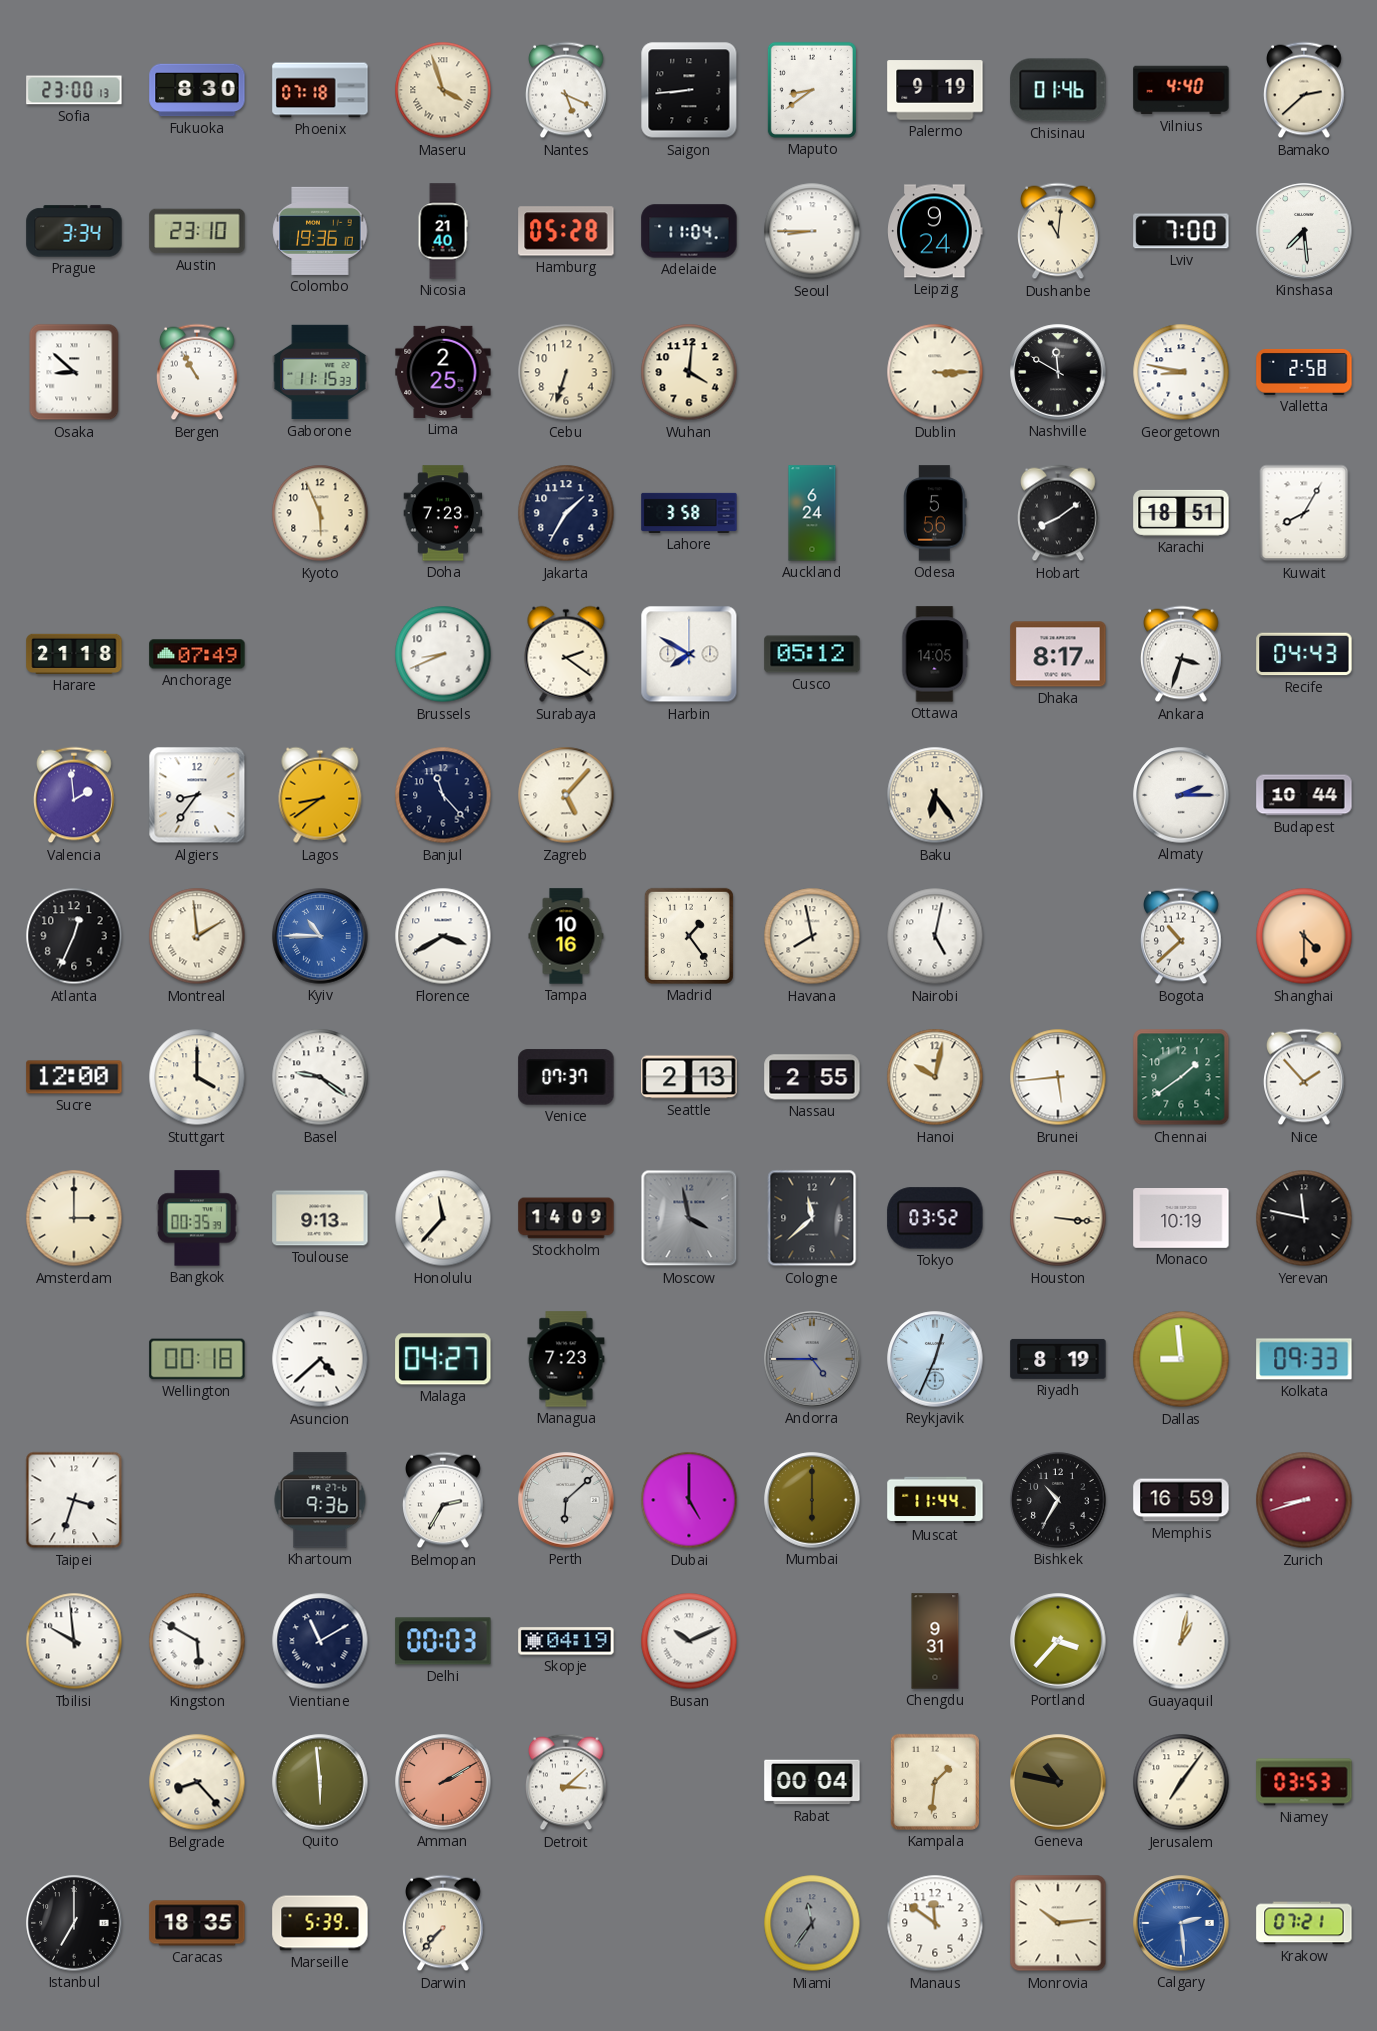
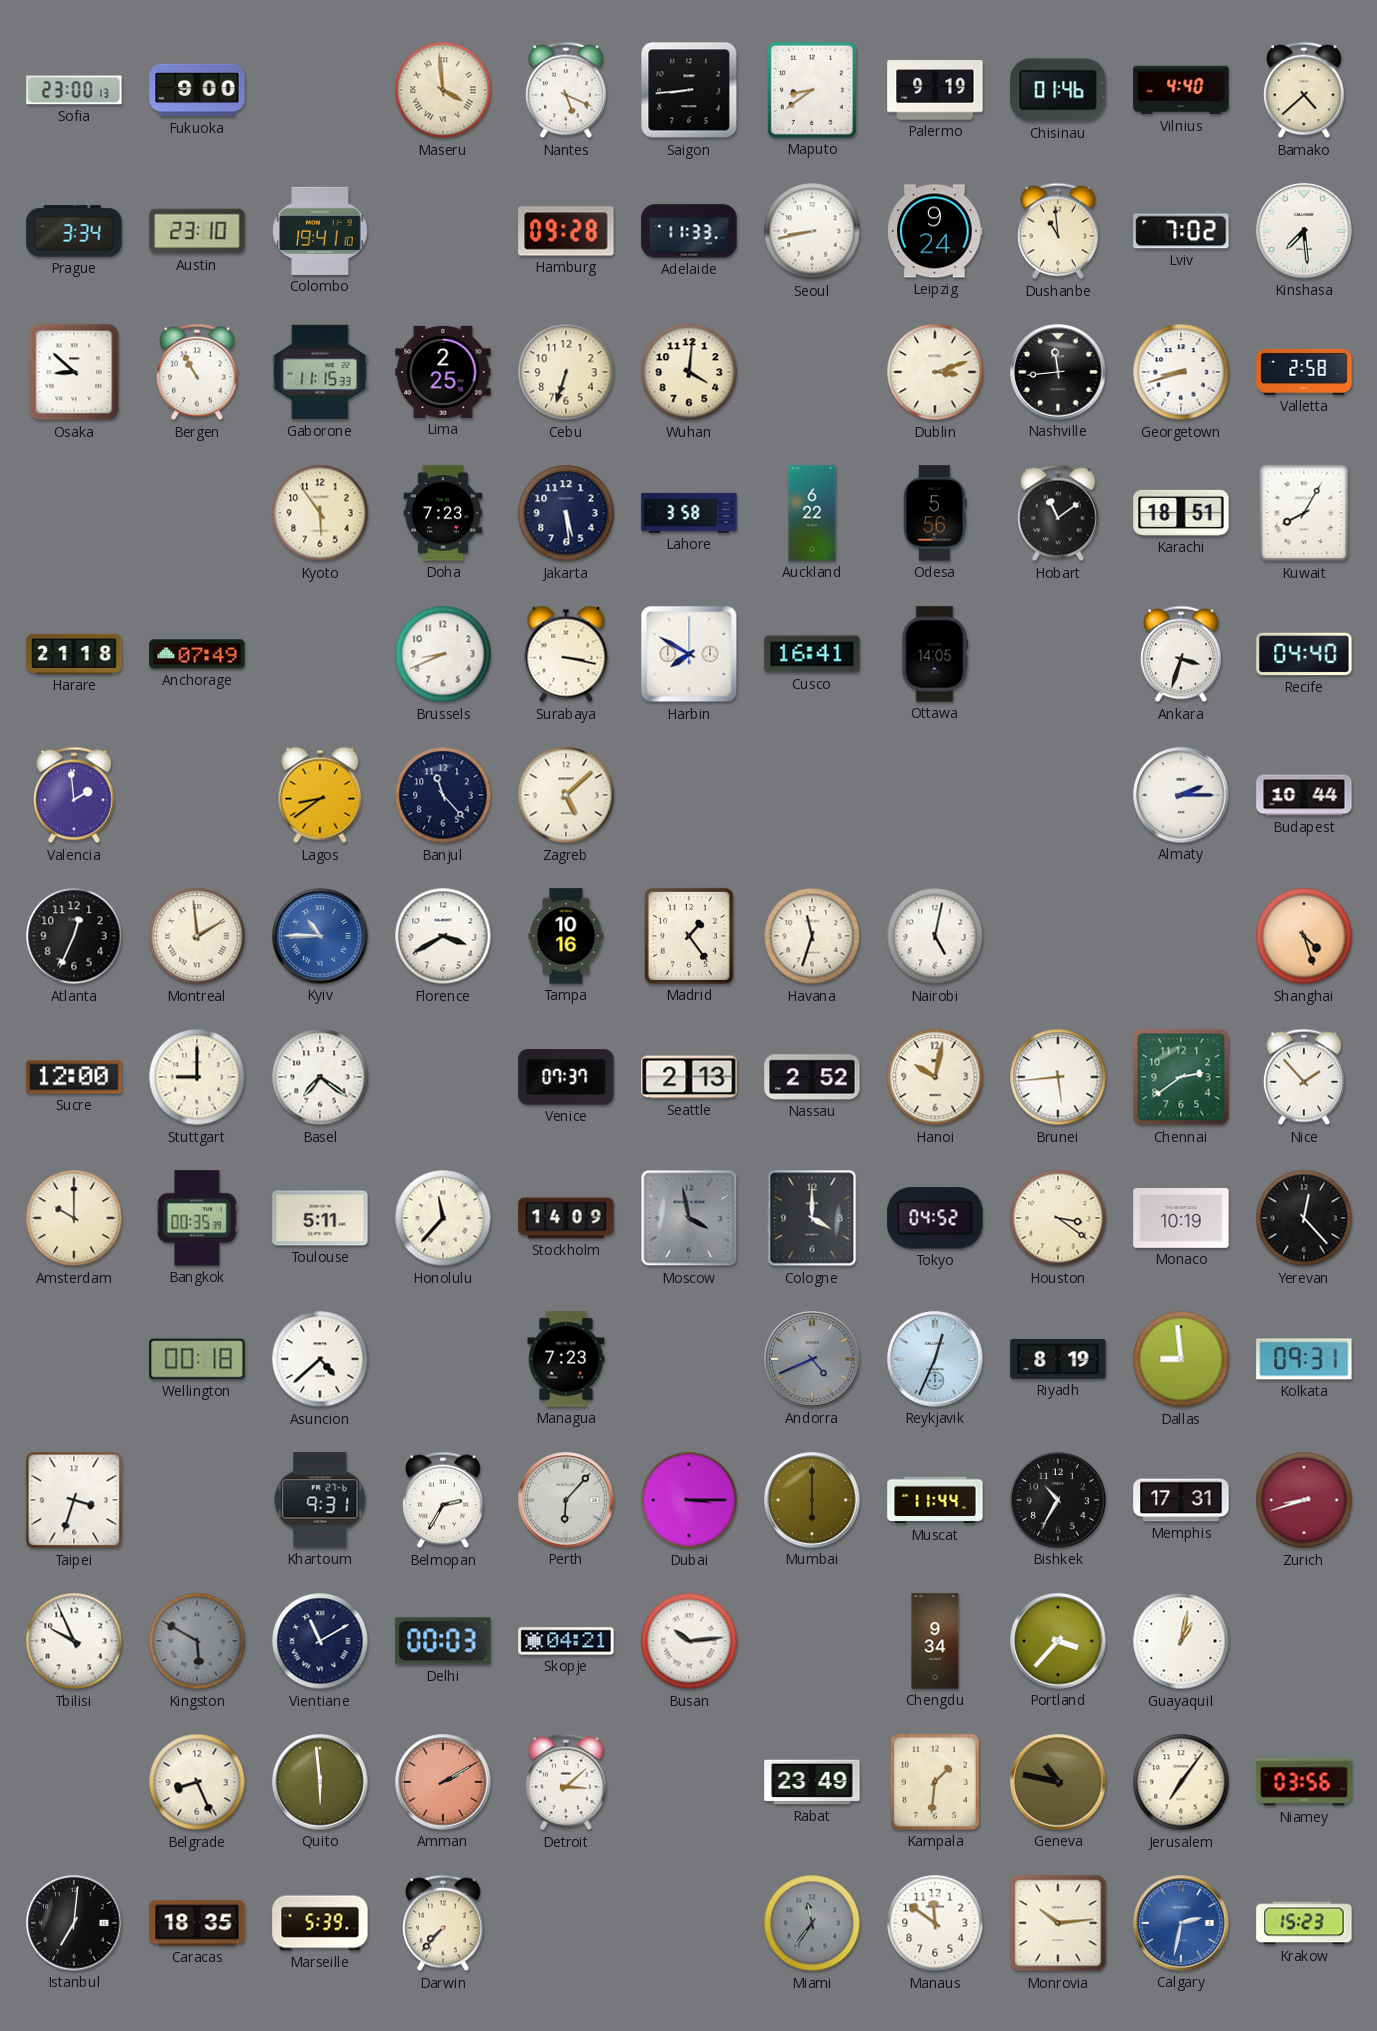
Fukuoka: 8:30 -> 9:00 (197, 90)
Phoenix: 07:18 -> none (320, 90)
Maseru: 3:57 -> 3:59 (443, 90)
Bamako: 2:38 -> 4:38 (1304, 90)
Colombo: 19:36 -> 19:41 (320, 231)
Nicosia: 21:40 -> none (443, 231)
Hamburg: 05:28 -> 09:28 (566, 231)
Adelaide: 11:04 -> 11:33 (689, 231)
Seoul: 8:45 -> 8:43 (812, 231)
Dushanbe: 11:01 -> 10:59 (1058, 231)
Lviv: 7:00 -> 7:02 (1181, 231)
Dublin: 3:15 -> 3:12 (935, 372)
Nashville: 11:50 -> 11:44 (1058, 372)
Georgetown: 8:47 -> 8:42 (1181, 372)
Kyoto: 5:56 -> 5:54 (320, 513)
Jakarta: 1:35 -> 5:29 (566, 513)
Auckland: 6:24 -> 6:22 (812, 513)
Hobart: 8:09 -> 11:09 (1058, 513)
Surabaya: 2:21 -> 3:17 (566, 654)
Cusco: 05:12 -> 16:41 (812, 654)
Dhaka: 8:17 -> none (1058, 654)
Recife: 04:43 -> 04:40 (1304, 654)
Algiers: 8:36 -> none (197, 795)
Zagreb: 5:07 -> 5:08 (566, 795)
Baku: 6:24 -> none (935, 795)
Havana: 7:58 -> 11:33 (812, 936)
Bogota: 10:38 -> none (1181, 936)
Shanghai: 4:30 -> 4:27 (1304, 936)
Stuttgart: 4:00 -> 9:00 (197, 1077)
Basel: 9:21 -> 7:21 (320, 1077)
Nassau: 2:55 -> 2:52 (812, 1077)
Chennai: 1:39 -> 2:39 (1181, 1077)
Amsterdam: 3:00 -> 10:00 (74, 1218)
Toulouse: 9:13 -> 5:11 (320, 1218)
Cologne: 11:38 -> 4:00 (812, 1218)
Tokyo: 03:52 -> 04:52 (935, 1218)
Houston: 3:16 -> 3:21 (1058, 1218)
Yerevan: 11:47 -> 12:23 (1304, 1218)
Malaga: 04:27 -> none (443, 1359)
Andorra: 4:45 -> 4:41 (812, 1359)
Kolkata: 09:33 -> 09:31 (1304, 1359)
Khartoum: 9:36 -> 9:31 (320, 1500)
Perth: 6:08 -> 6:07 (566, 1500)
Dubai: 5:00 -> 3:15 (689, 1500)
Memphis: 16:59 -> 17:31 (1181, 1500)
Tbilisi: 9:59 -> 9:56 (74, 1641)
Kingston dial: white -> grey (197, 1641)
Skopje: 04:19 -> 04:21 (566, 1641)
Busan: 10:11 -> 10:14 (689, 1641)
Chengdu: 9:31 -> 9:34 (935, 1641)
Belgrade: 8:23 -> 8:26 (197, 1782)
Rabat: 00:04 -> 23:49 (812, 1782)
Niamey: 03:53 -> 03:56 (1304, 1782)
Istanbul: 7:00 -> 7:01 (74, 1923)
Calgary: 2:29 -> 2:32 (1181, 1923)
Krakow: 07:21 -> 15:23 (1304, 1923)
